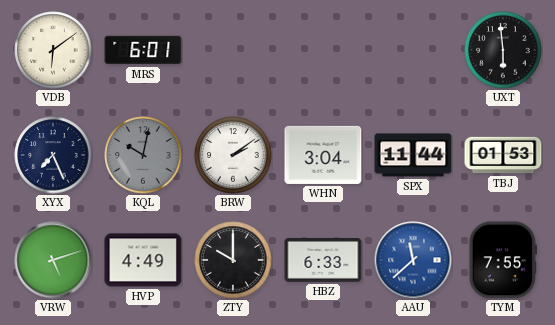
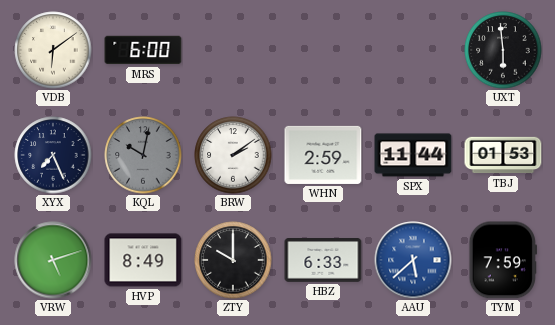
MRS: 6:01 -> 6:00 (143, 50)
WHN: 3:04 -> 2:59 (323, 155)
HVP: 4:49 -> 8:49 (143, 260)
AAU: 11:38 -> 5:38 (413, 260)
TYM: 7:55 -> 7:59 (502, 260)
